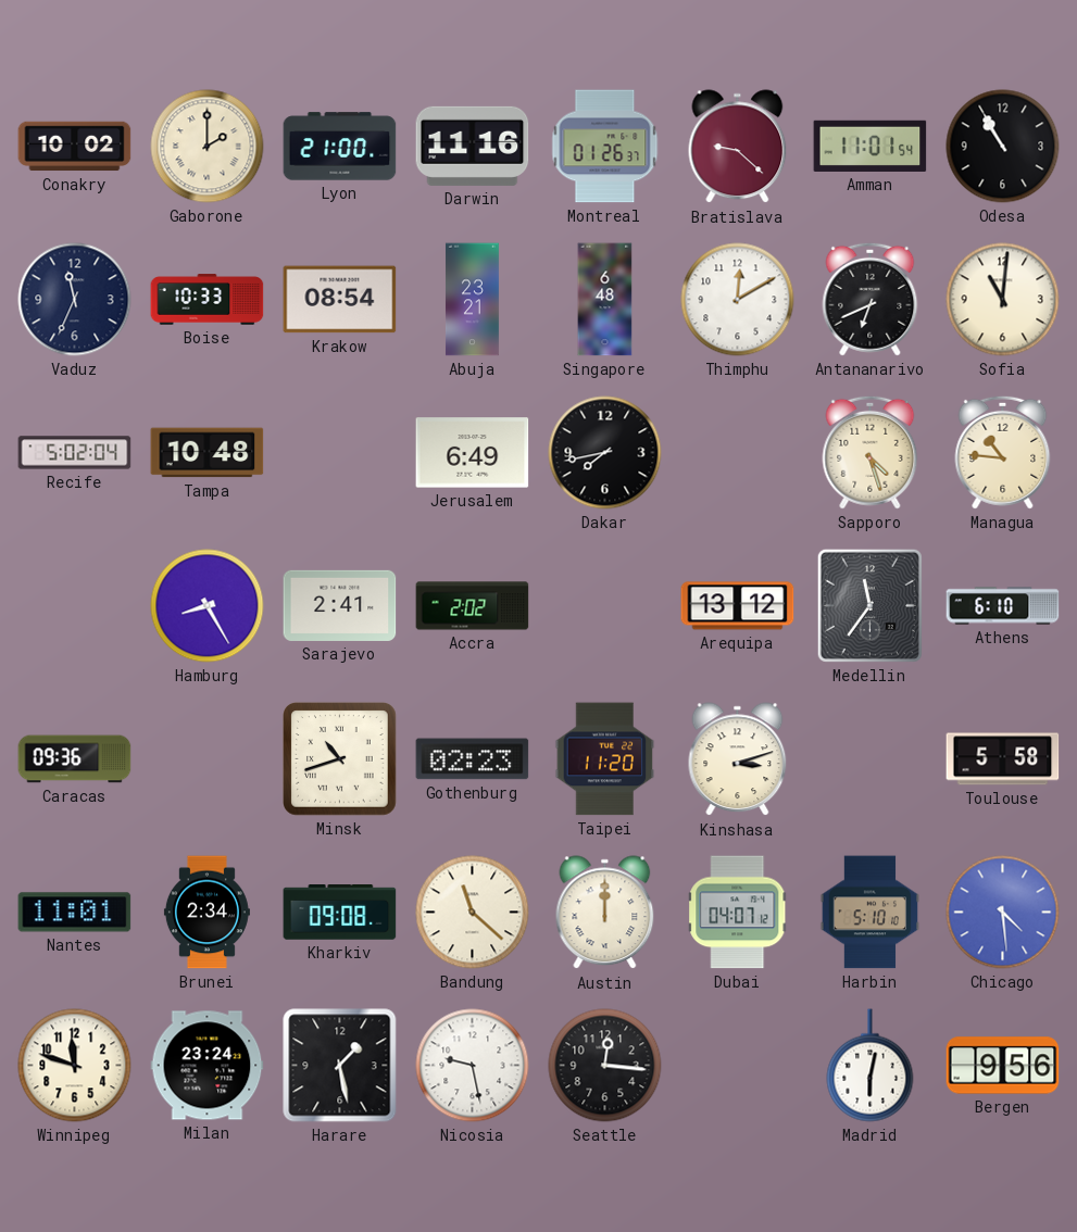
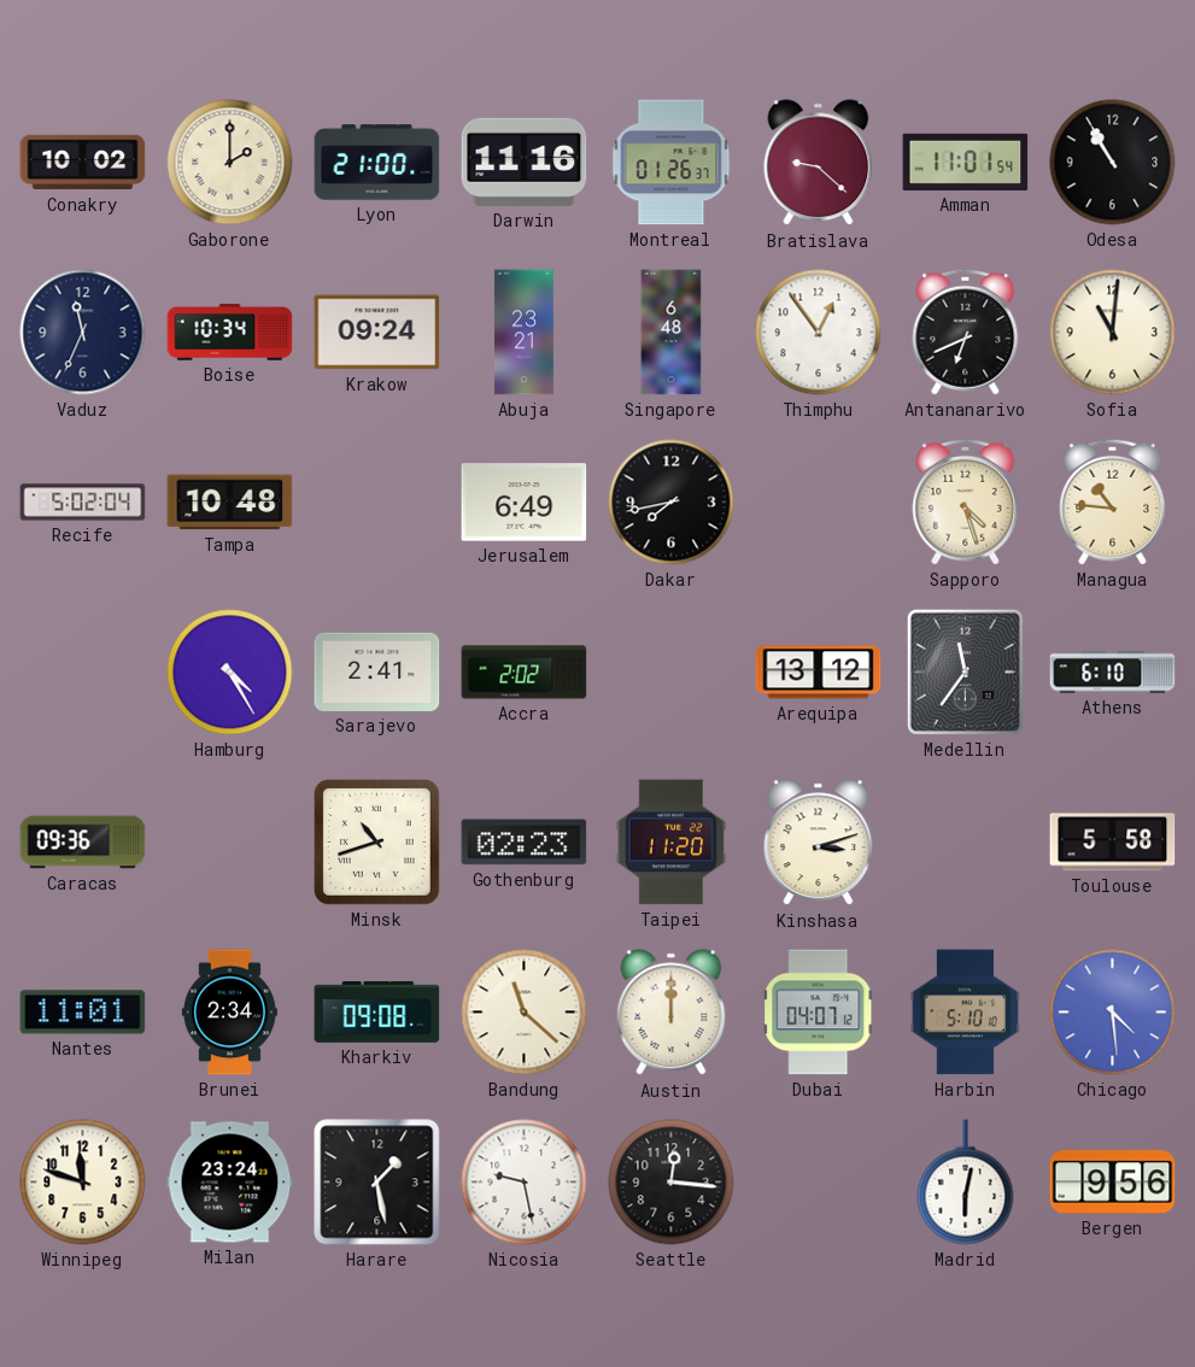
Boise: 10:33 -> 10:34 (230, 333)
Krakow: 08:54 -> 09:24 (377, 333)
Thimphu: 12:10 -> 12:54 (819, 333)
Hamburg: 8:25 -> 4:25 (230, 673)
